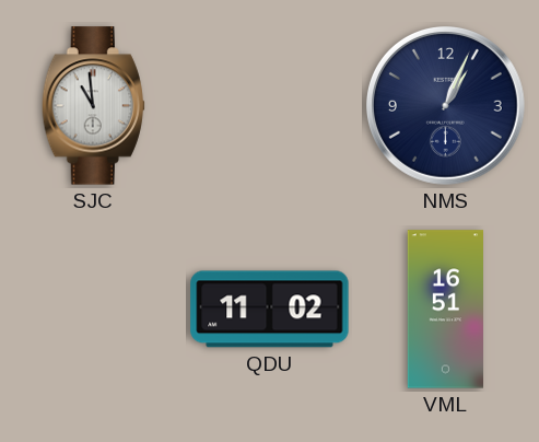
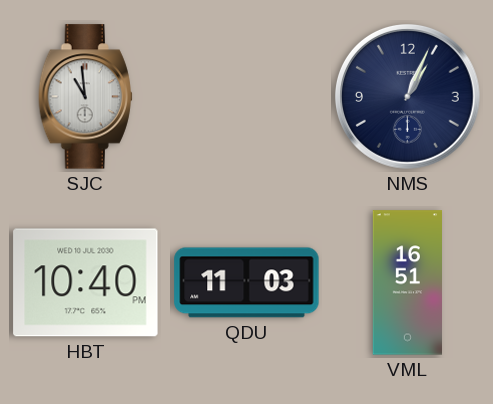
HBT: none -> 10:40 (86, 283)
QDU: 11:02 -> 11:03 (247, 283)
